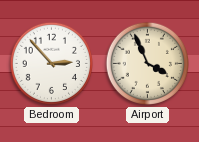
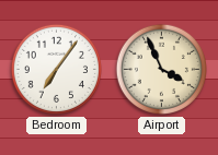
Bedroom: 2:53 -> 7:06 (56, 69)
